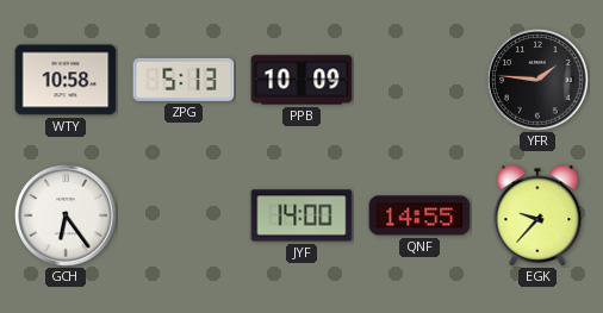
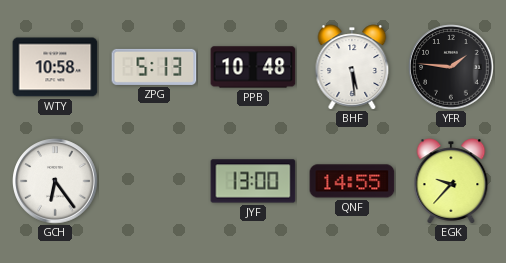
PPB: 10:09 -> 10:48 (253, 67)
BHF: none -> 5:29 (352, 67)
JYF: 14:00 -> 13:00 (253, 181)
